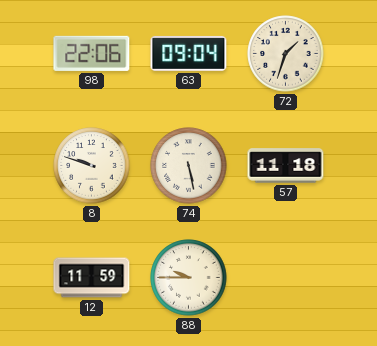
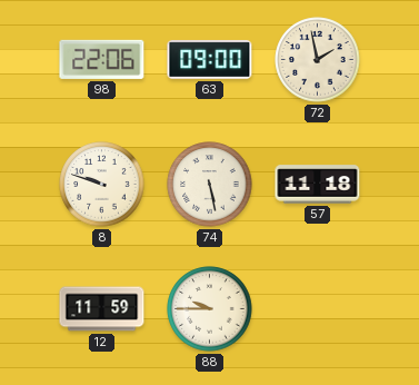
63: 09:04 -> 09:00 (210, 59)
72: 1:33 -> 1:58 (318, 60)
